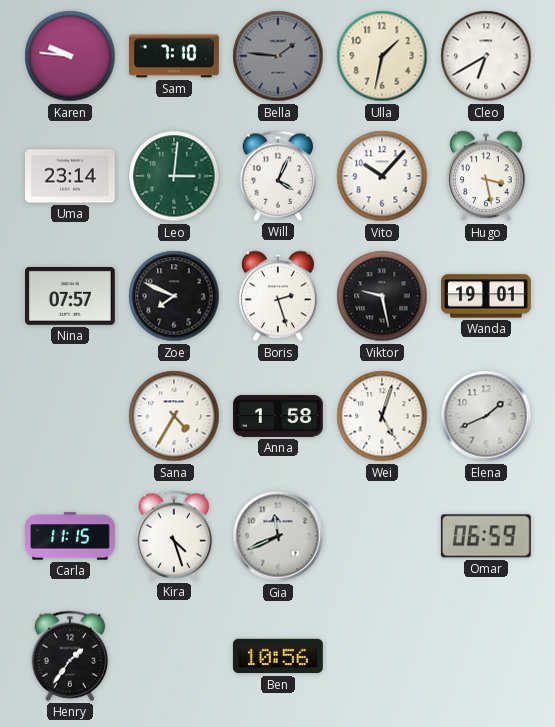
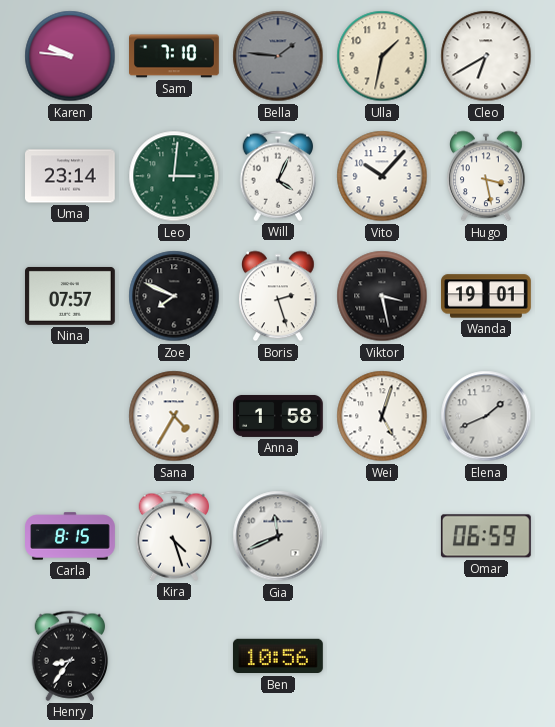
Viktor: 9:28 -> 3:28 (382, 296)
Carla: 11:15 -> 8:15 (71, 536)
Henry: 1:36 -> 8:36 (70, 656)
